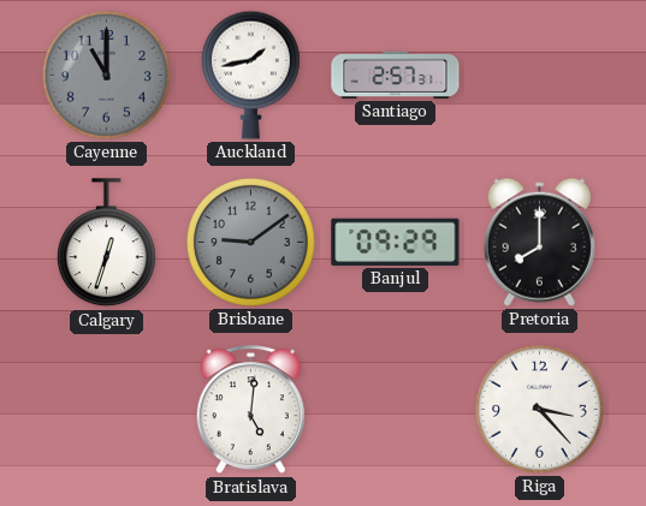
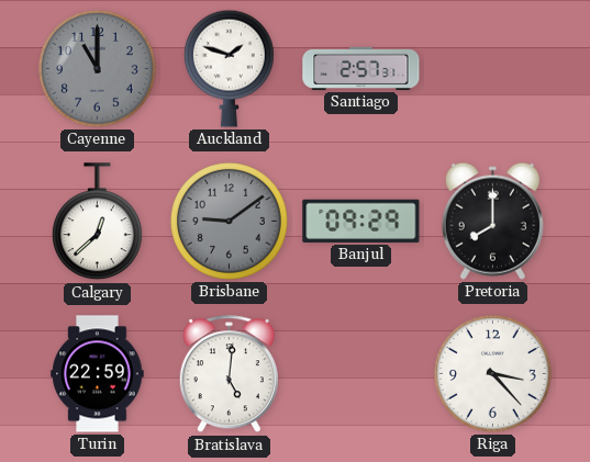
Auckland: 1:43 -> 1:48 (229, 68)
Calgary: 12:33 -> 12:38 (97, 222)
Turin: none -> 22:59 (98, 374)
